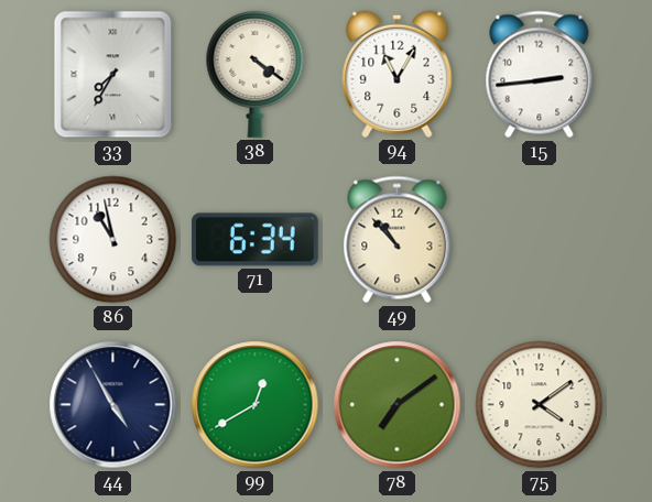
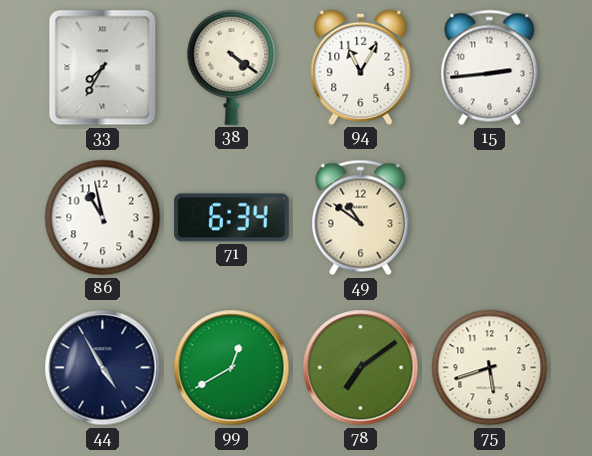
49: 10:53 -> 10:51 (361, 218)
75: 4:09 -> 5:42 (490, 368)
